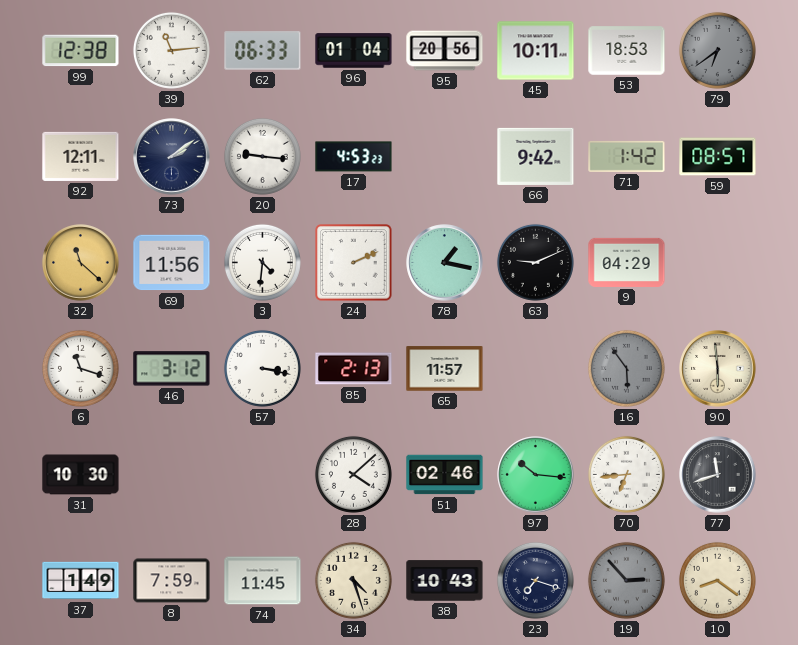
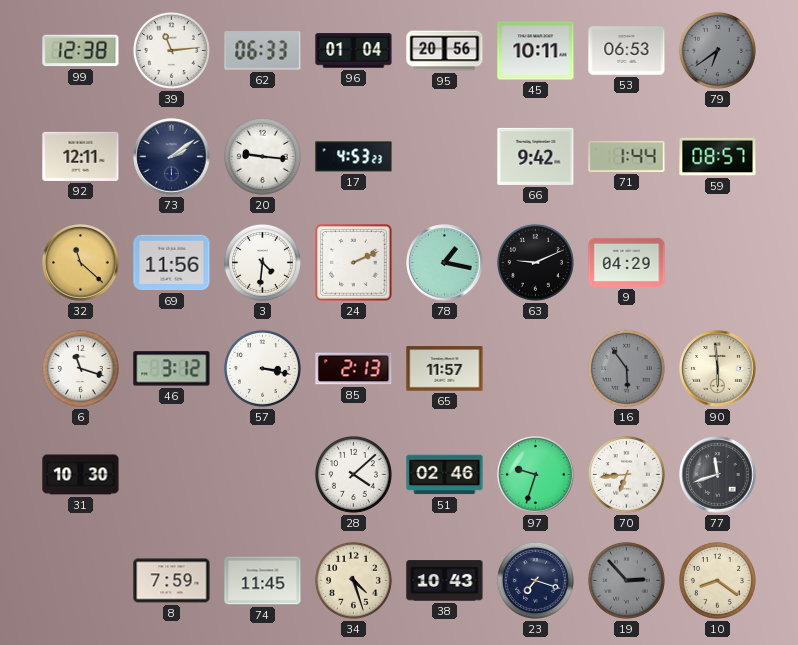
53: 18:53 -> 06:53 (627, 51)
71: 1:42 -> 1:44 (627, 156)
97: 10:16 -> 9:33 (536, 475)
37: 1:49 -> none (81, 581)
